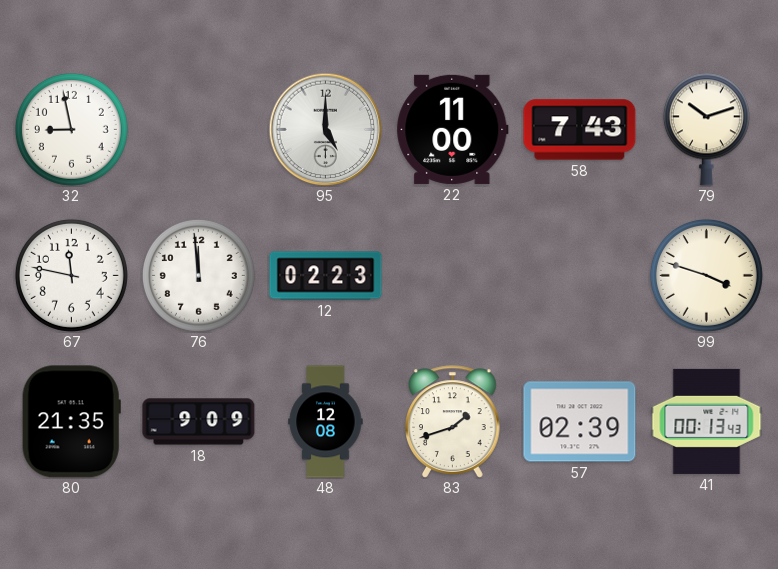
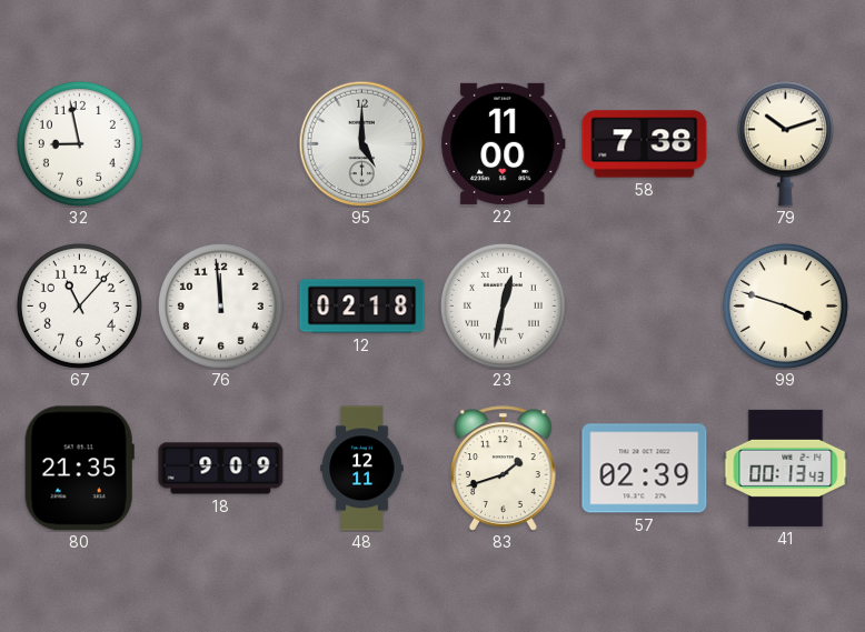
58: 7:43 -> 7:38 (645, 144)
67: 11:47 -> 11:07 (79, 305)
12: 02:23 -> 02:18 (362, 307)
23: none -> 12:32 (503, 305)
48: 12:08 -> 12:11 (362, 469)
